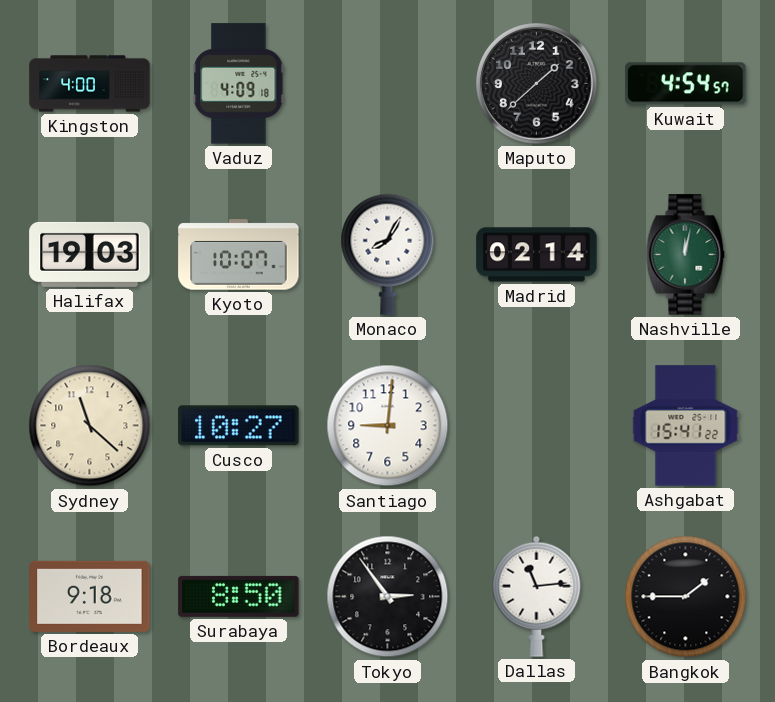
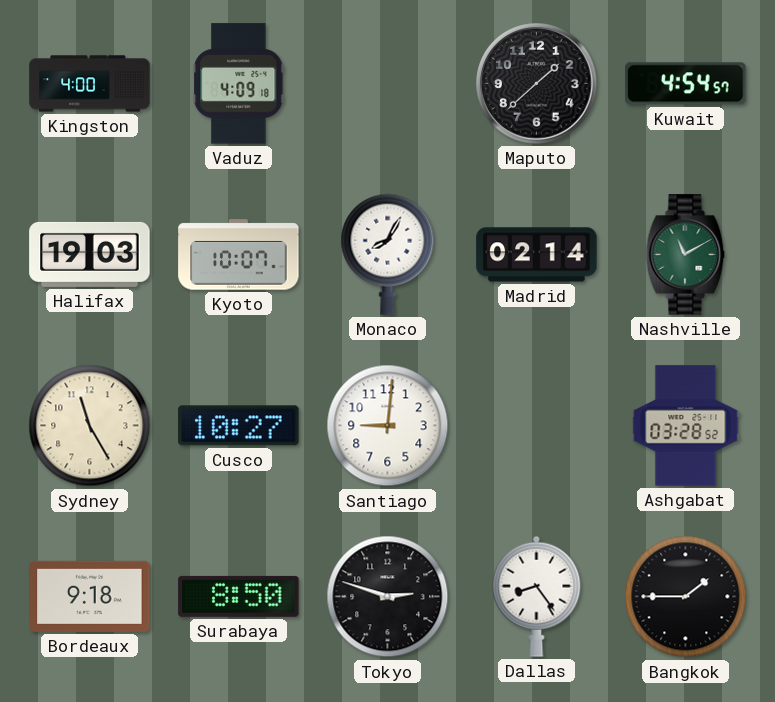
Nashville: 12:02 -> 11:10 (686, 255)
Sydney: 11:22 -> 11:25 (90, 426)
Ashgabat: 15:41 -> 03:28 (686, 426)
Tokyo: 2:54 -> 2:48 (388, 597)
Dallas: 11:14 -> 8:24 (537, 596)
